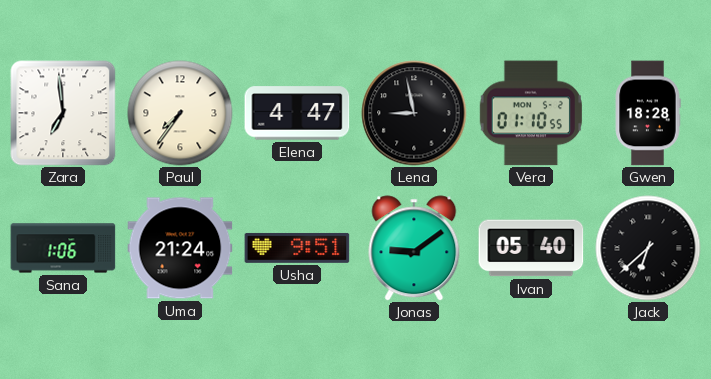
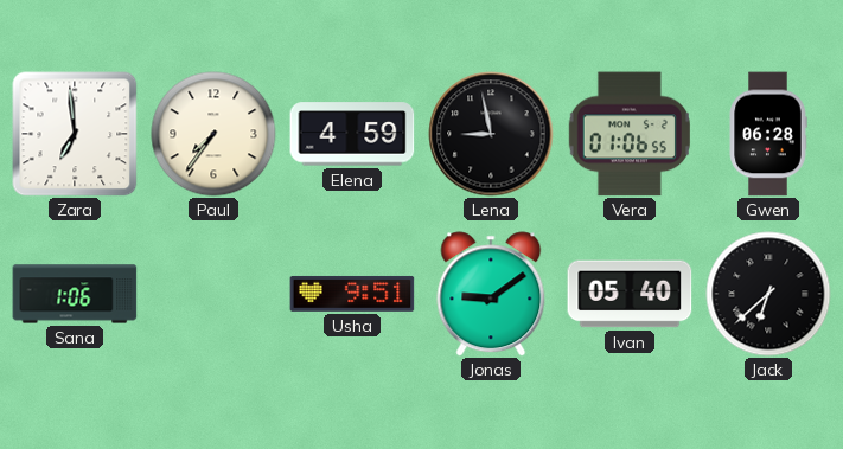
Elena: 4:47 -> 4:59 (352, 134)
Vera: 01:10 -> 01:06 (630, 134)
Gwen: 18:28 -> 06:28 (768, 134)
Uma: 21:24 -> none (180, 248)
